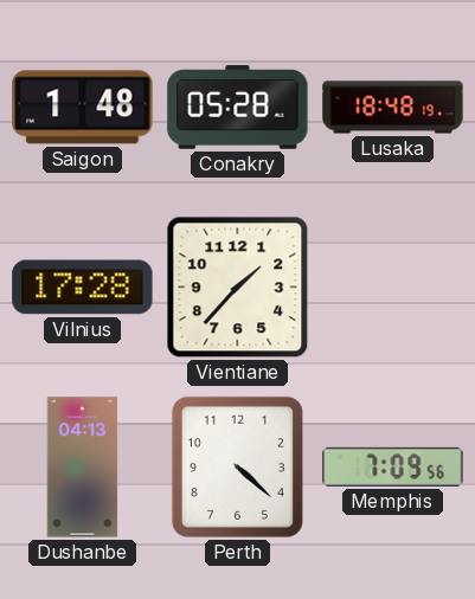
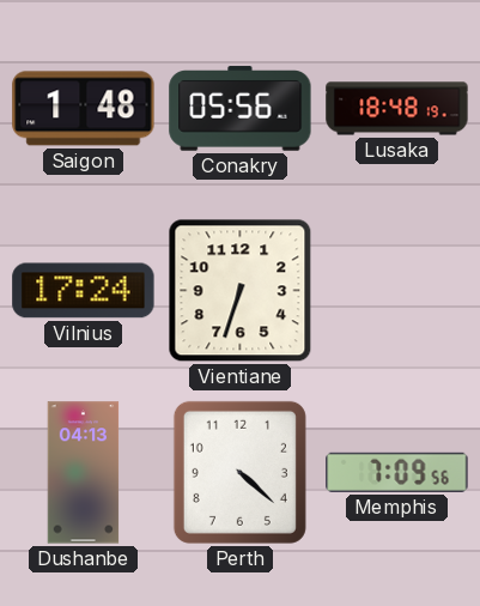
Conakry: 05:28 -> 05:56 (241, 109)
Vilnius: 17:28 -> 17:24 (84, 291)
Vientiane: 1:37 -> 6:33 (241, 291)
